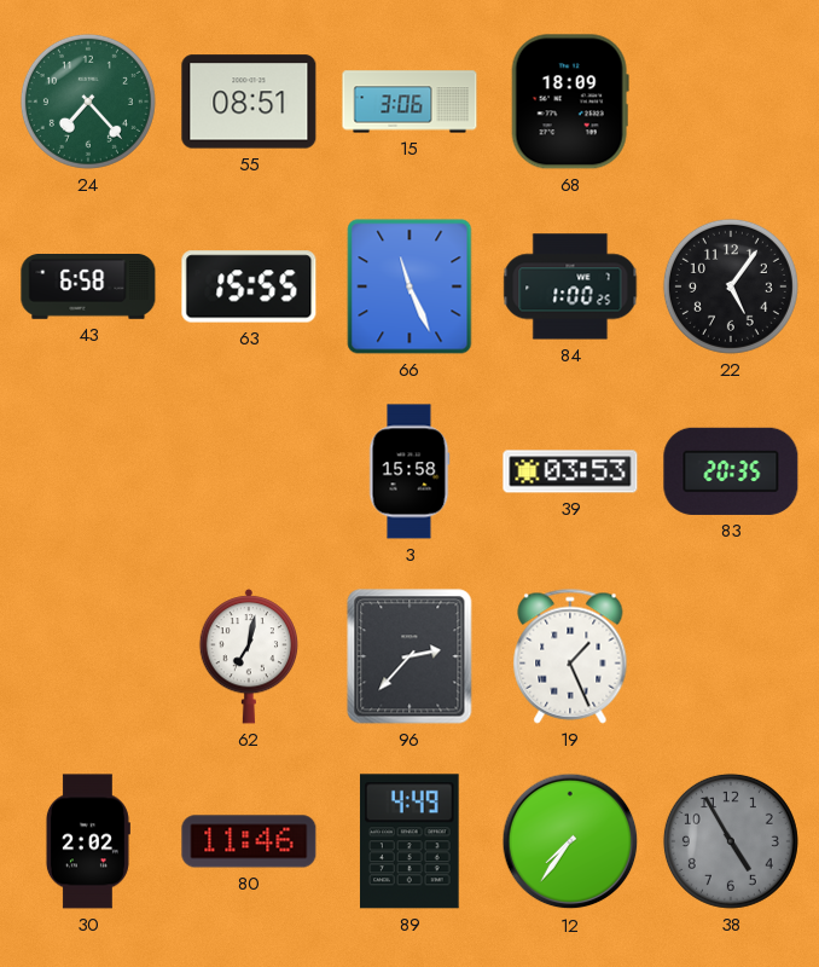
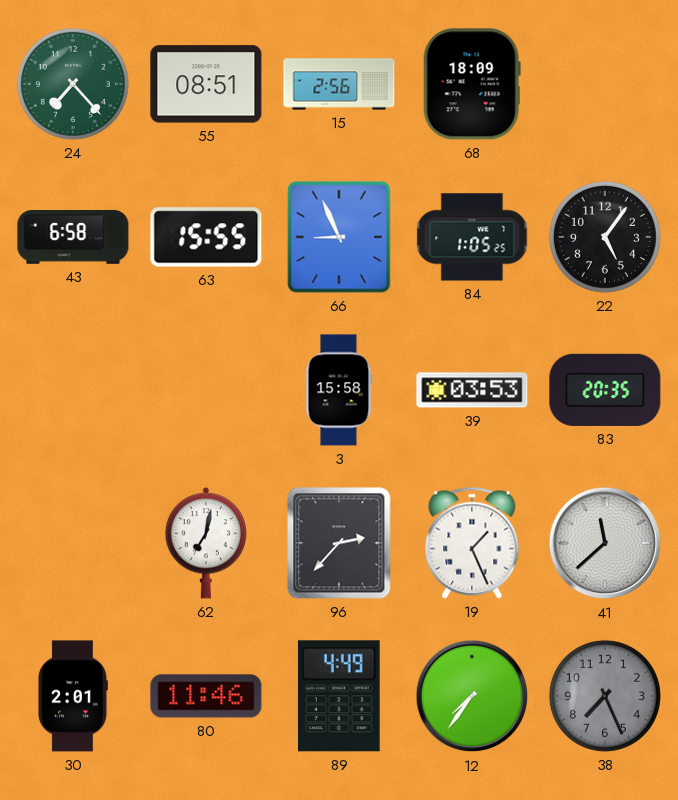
15: 3:06 -> 2:56 (339, 84)
66: 11:26 -> 8:56 (339, 237)
84: 1:00 -> 1:05 (472, 237)
41: none -> 11:38 (605, 543)
30: 2:02 -> 2:01 (72, 696)
38: 4:55 -> 7:26 (605, 696)
